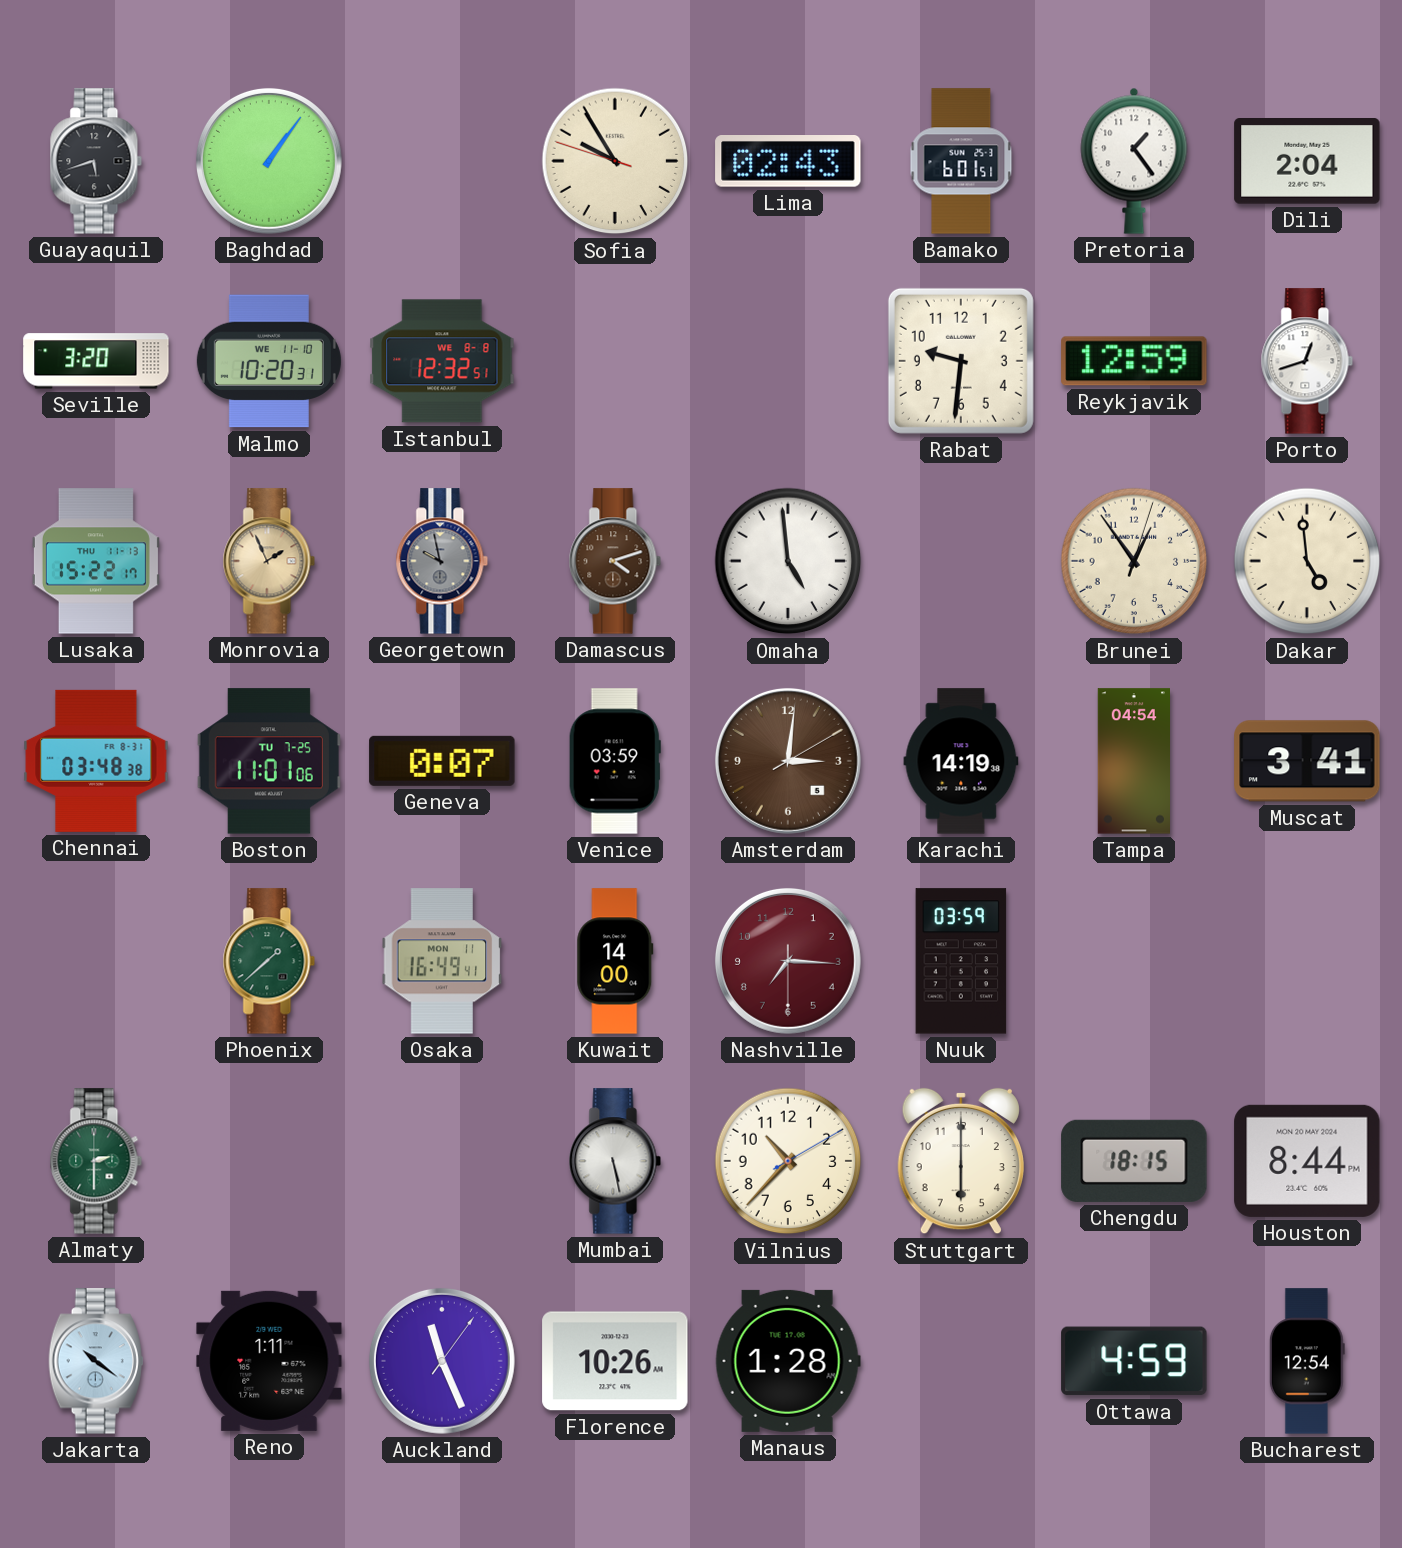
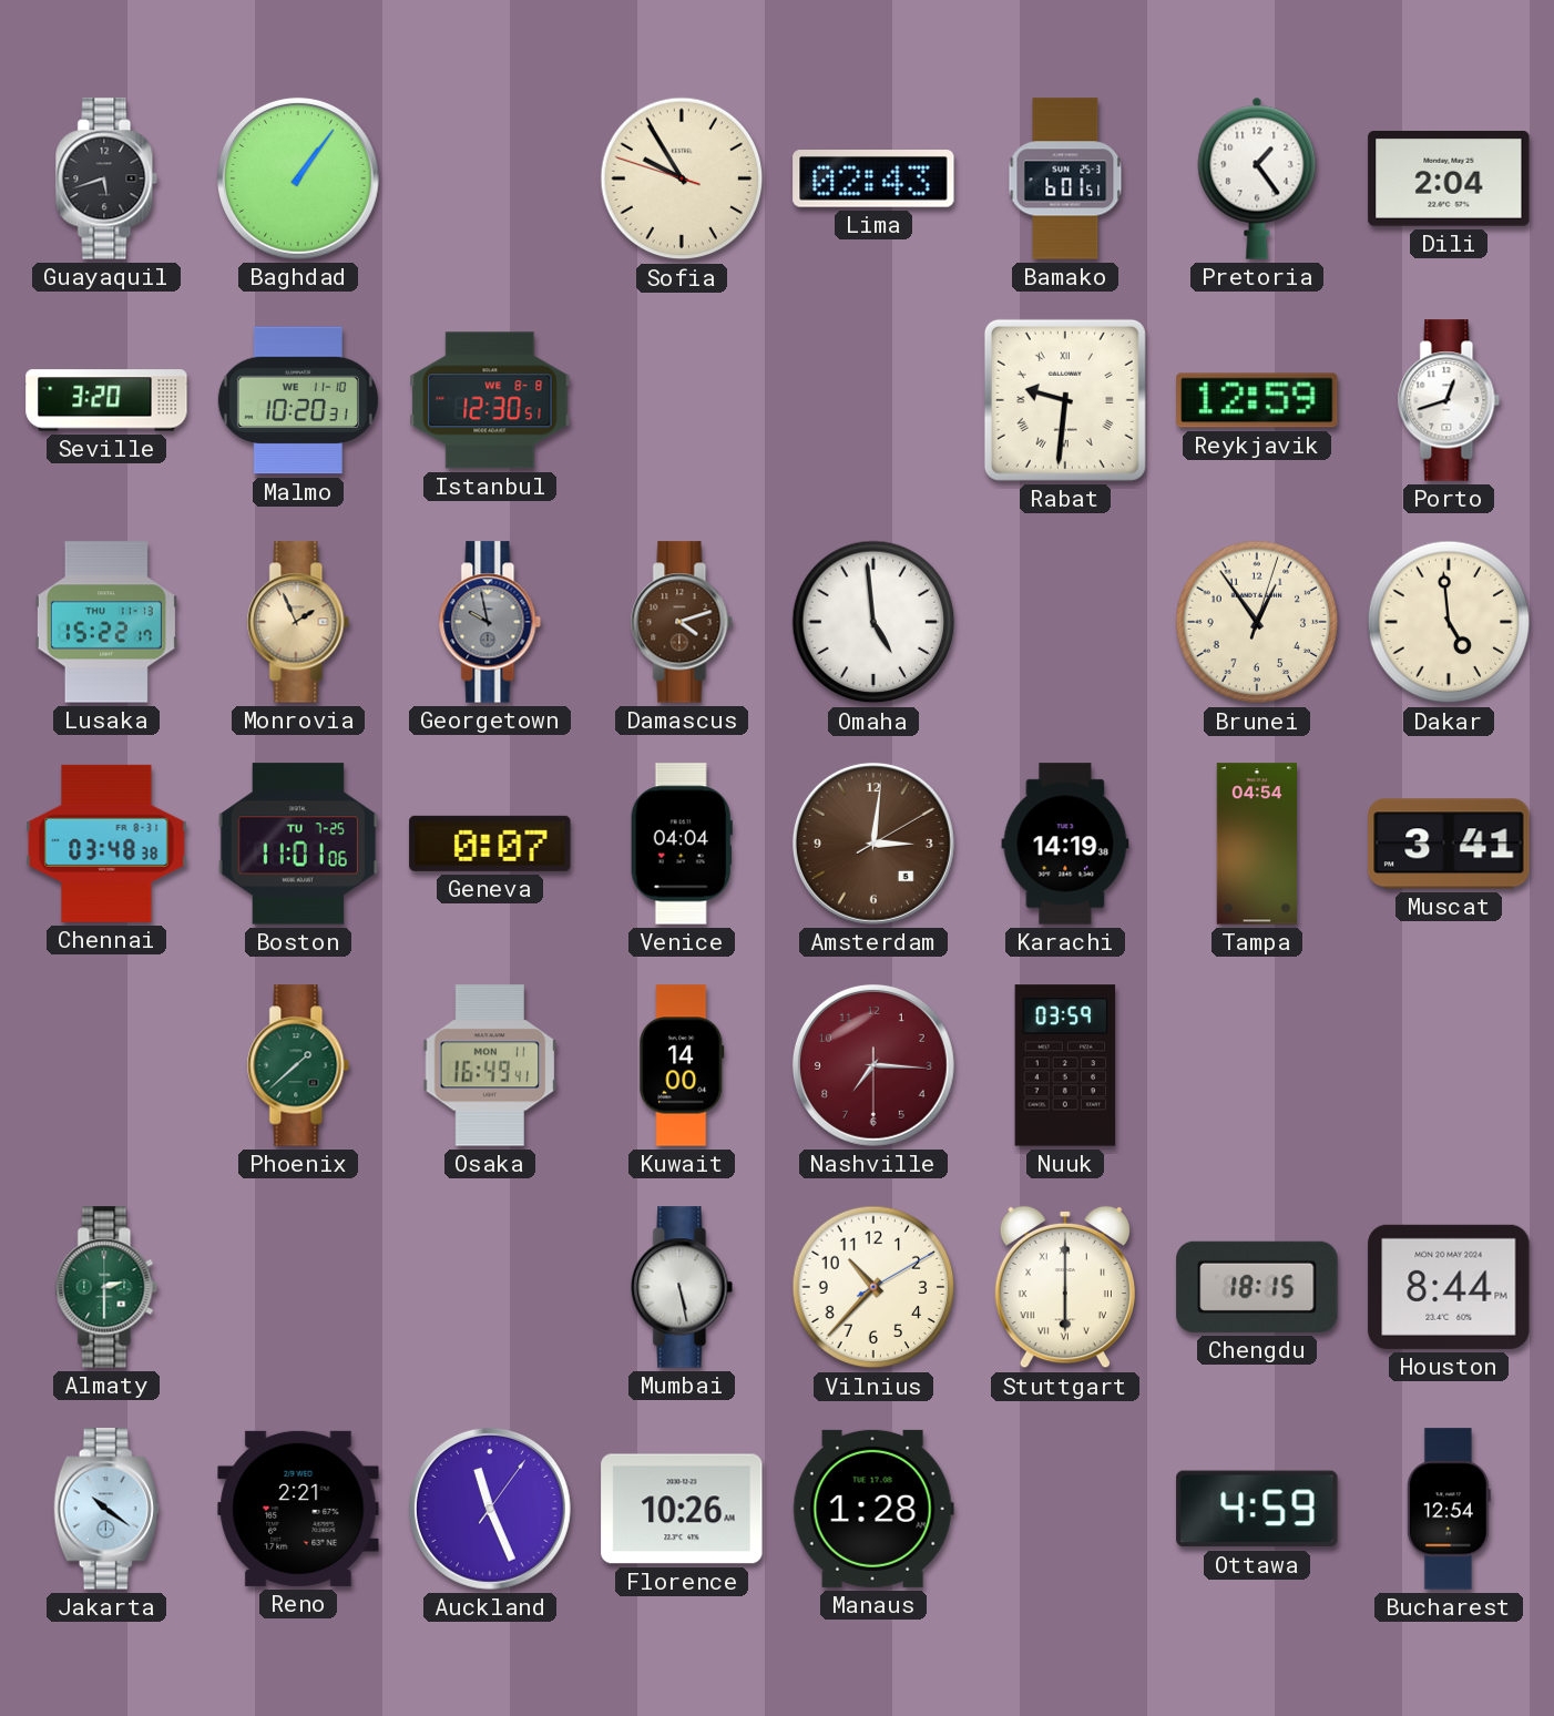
Istanbul: 12:32 -> 12:30 (490, 400)
Rabat numerals: Arabic -> Roman (1065, 400)
Venice: 03:59 -> 04:04 (682, 844)
Stuttgart numerals: Arabic -> Roman (1065, 1287)
Reno: 1:11 -> 2:21 (298, 1509)
